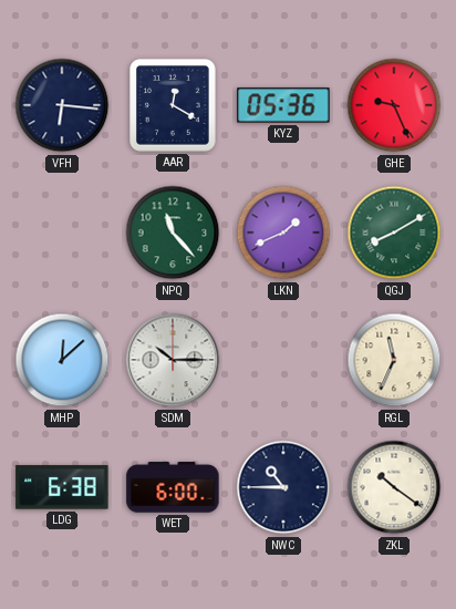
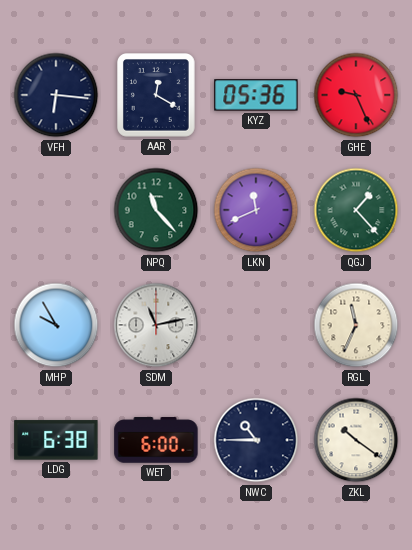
LKN: 1:41 -> 11:41 (256, 210)
QGJ: 8:10 -> 1:23 (356, 210)
MHP: 12:08 -> 9:55 (56, 325)
SDM: 10:15 -> 11:13 (156, 325)
